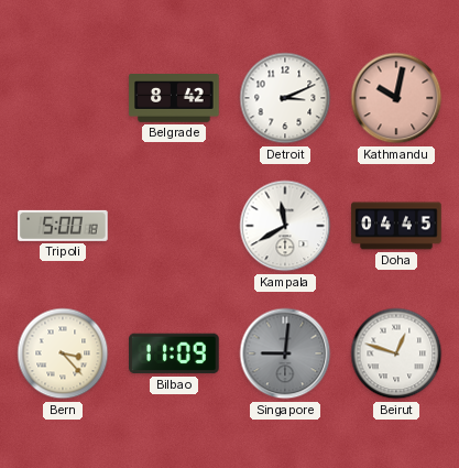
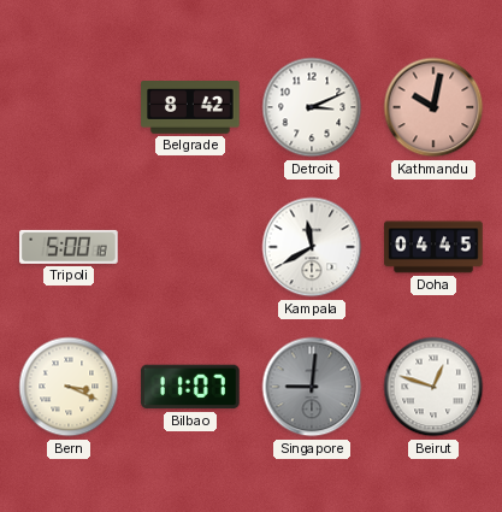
Bern: 3:23 -> 3:19 (69, 387)
Bilbao: 11:09 -> 11:07 (190, 387)
